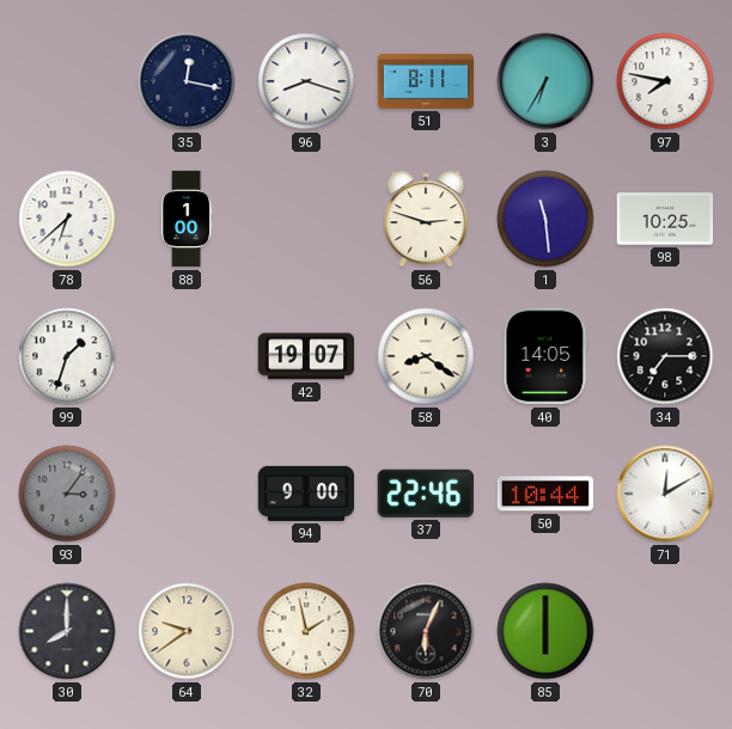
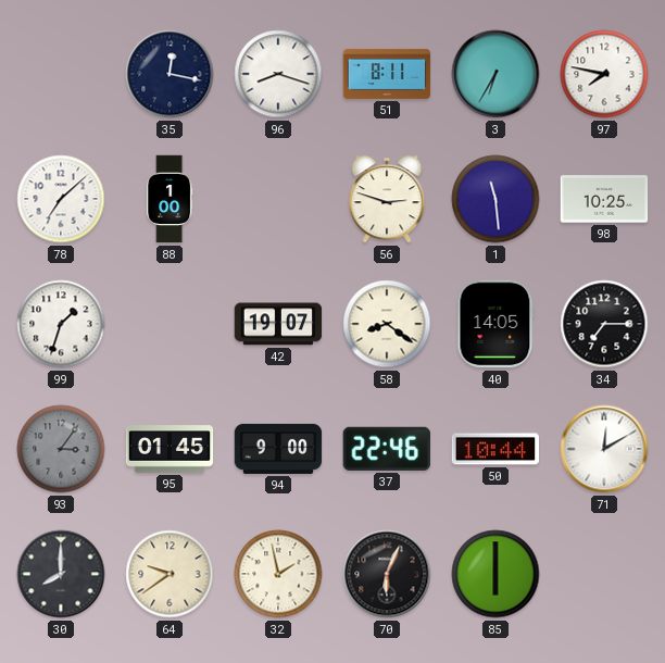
78: 6:38 -> 7:08 (61, 199)
95: none -> 01:45 (170, 449)
